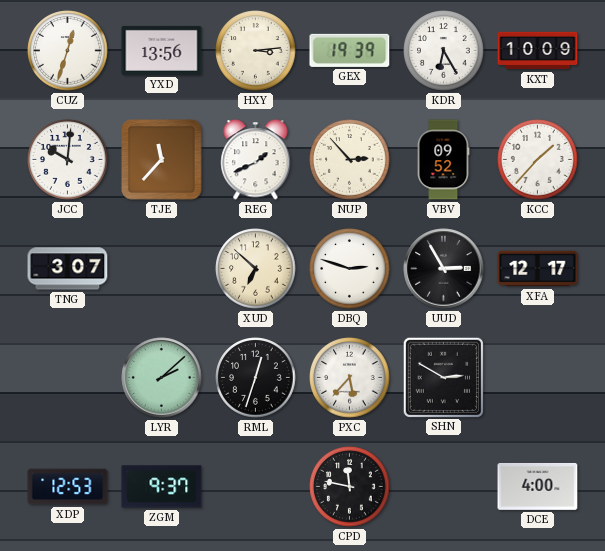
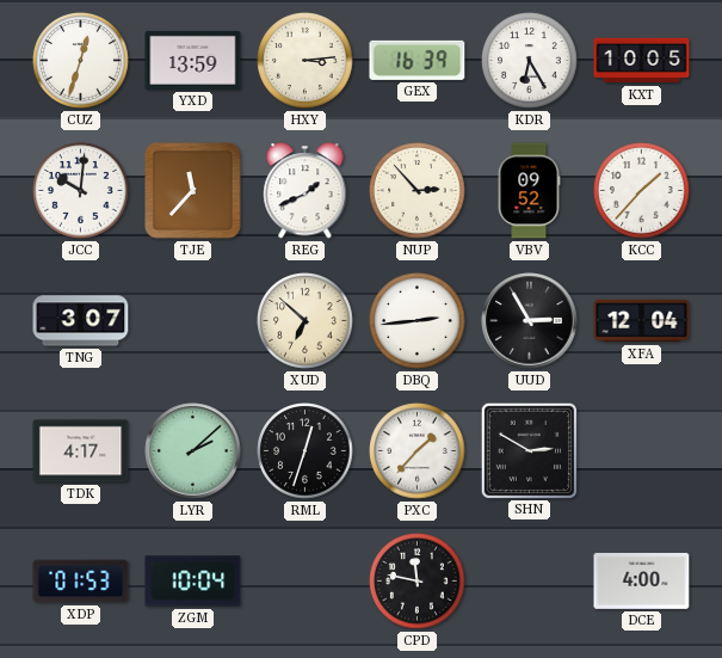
YXD: 13:56 -> 13:59 (193, 60)
GEX: 19:39 -> 16:39 (418, 60)
KXT: 10:09 -> 10:05 (642, 61)
DBQ: 2:48 -> 2:44 (418, 321)
XFA: 12:17 -> 12:04 (642, 321)
TDK: none -> 4:17 (81, 451)
PXC: 5:37 -> 1:37 (418, 451)
XDP: 12:53 -> 01:53 (81, 582)
ZGM: 9:37 -> 10:04 (193, 582)
